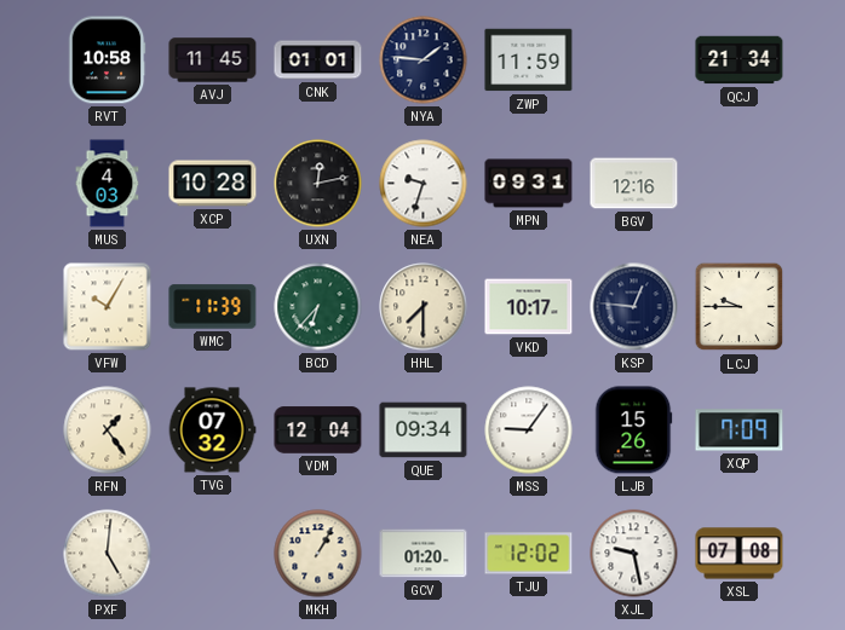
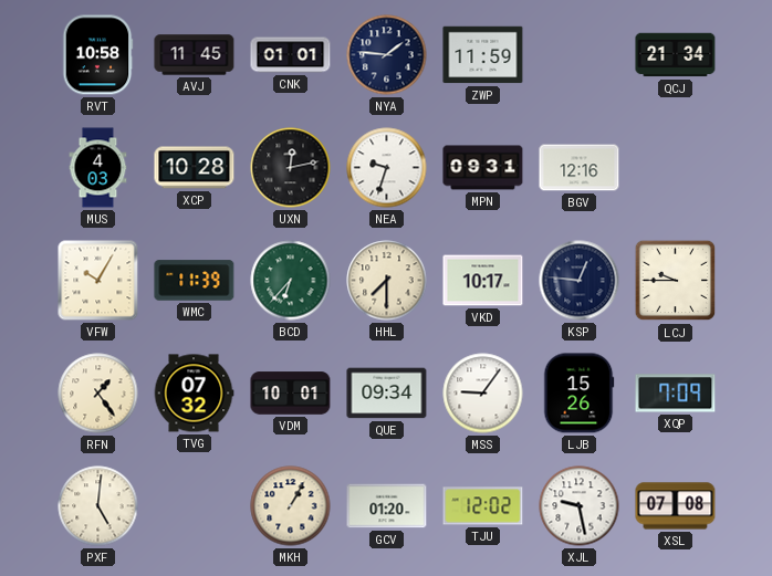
VDM: 12:04 -> 10:01 (291, 394)
